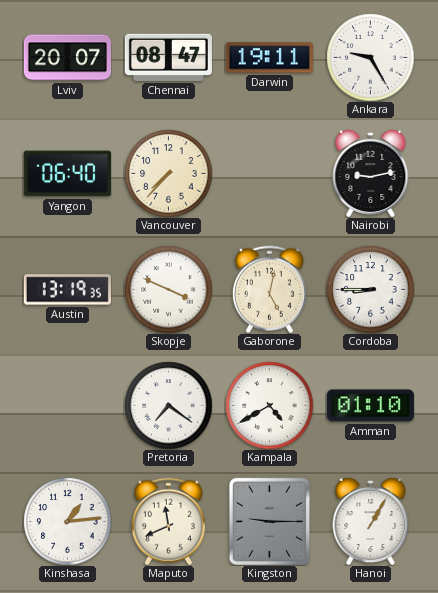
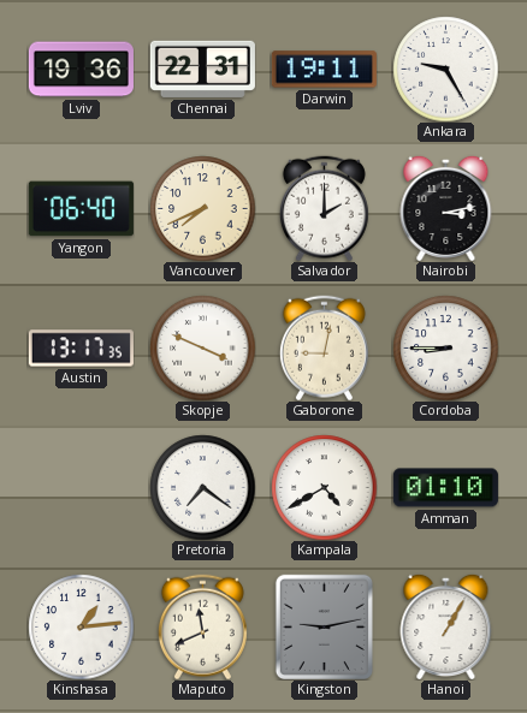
Lviv: 20:07 -> 19:36 (81, 70)
Chennai: 08:47 -> 22:31 (202, 69)
Vancouver: 7:37 -> 7:41 (202, 208)
Salvador: none -> 2:00 (324, 208)
Nairobi: 9:13 -> 3:13 (446, 208)
Austin: 13:19 -> 13:17 (81, 349)
Gaborone: 5:02 -> 9:02 (324, 347)
Kingston: 9:15 -> 9:13 (324, 626)
